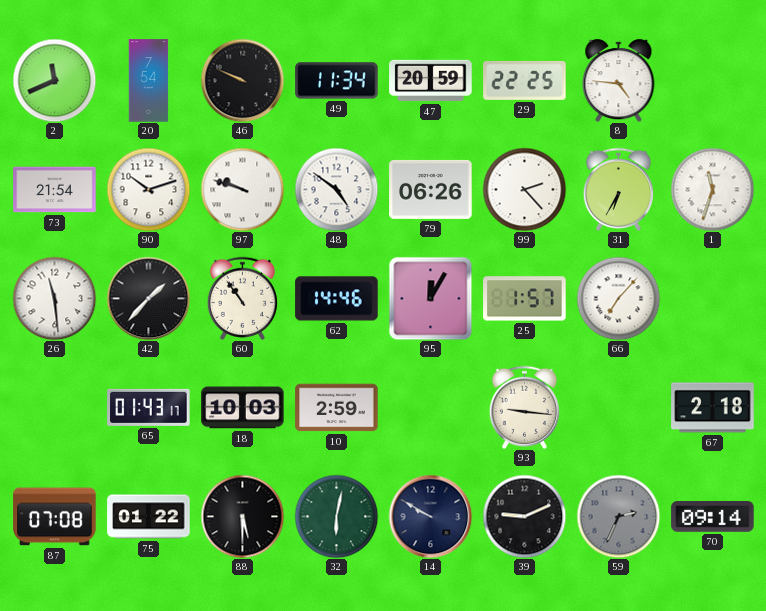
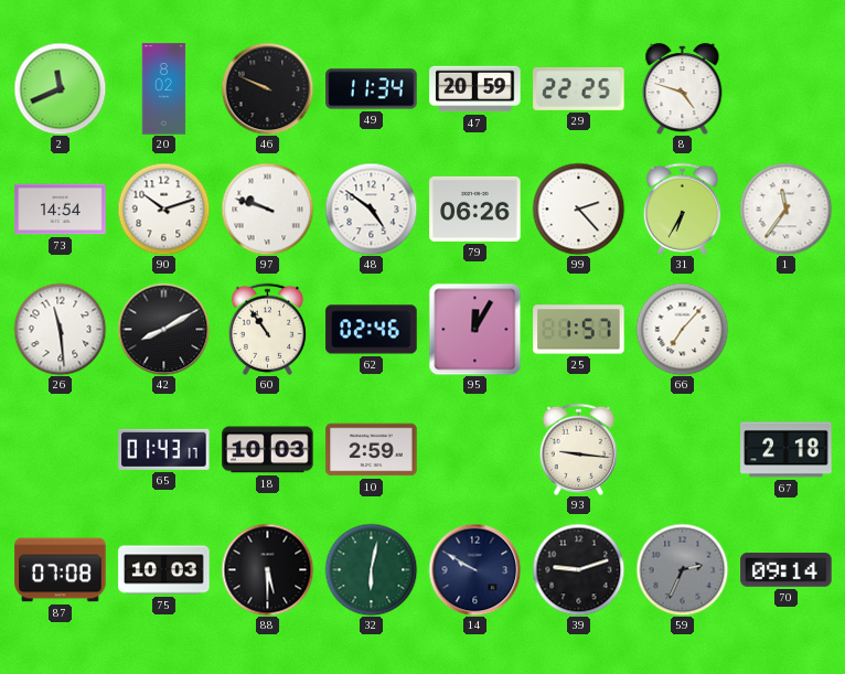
20: 7:54 -> 8:02 (164, 89)
8: 4:46 -> 4:48 (683, 89)
73: 21:54 -> 14:54 (61, 210)
1: 11:33 -> 11:36 (785, 208)
42: 1:37 -> 8:10 (163, 329)
62: 14:46 -> 02:46 (372, 330)
75: 01:22 -> 10:03 (164, 570)
39: 9:11 -> 9:12 (578, 569)
